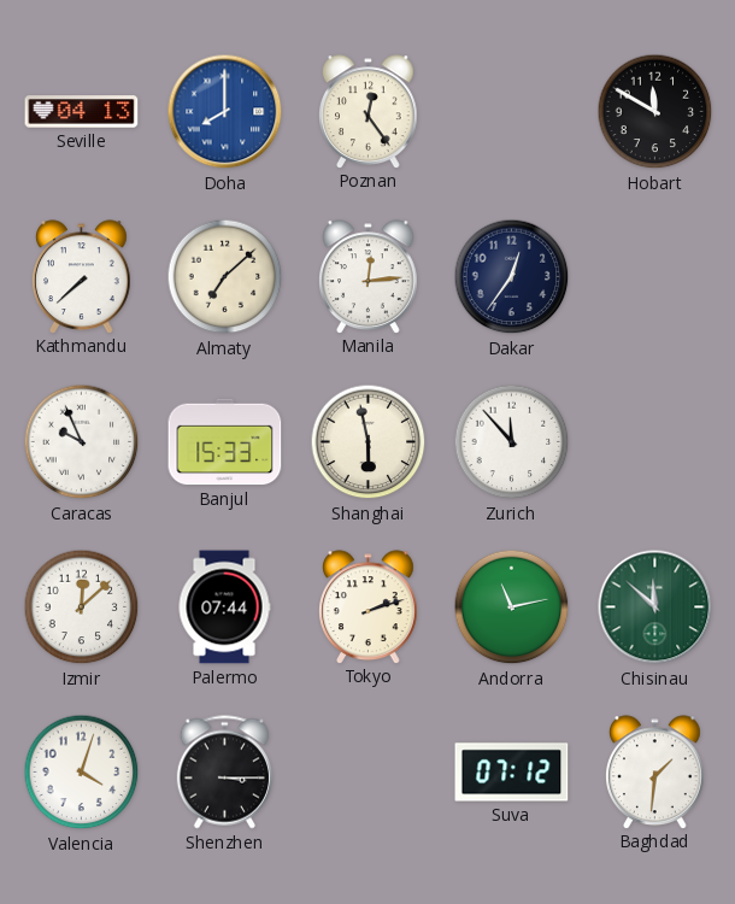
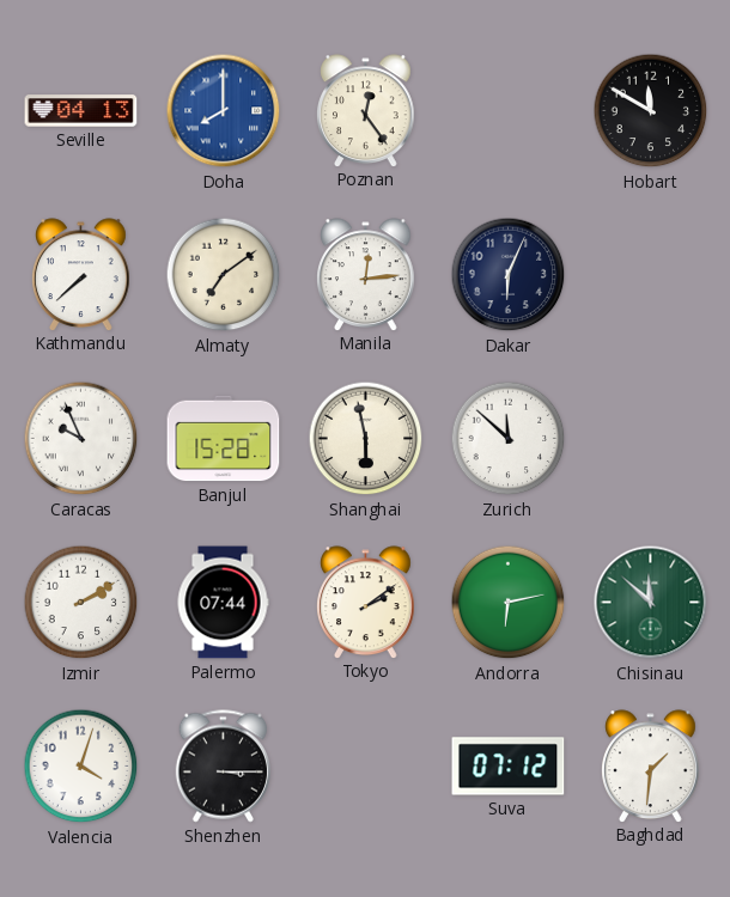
Almaty: 7:08 -> 7:09 (224, 275)
Dakar: 12:36 -> 6:04 (509, 275)
Banjul: 15:33 -> 15:28 (224, 439)
Zurich: 11:53 -> 11:52 (509, 439)
Izmir: 12:08 -> 2:10 (81, 603)
Tokyo: 2:12 -> 2:09 (366, 602)
Andorra: 11:13 -> 6:13 (509, 603)
